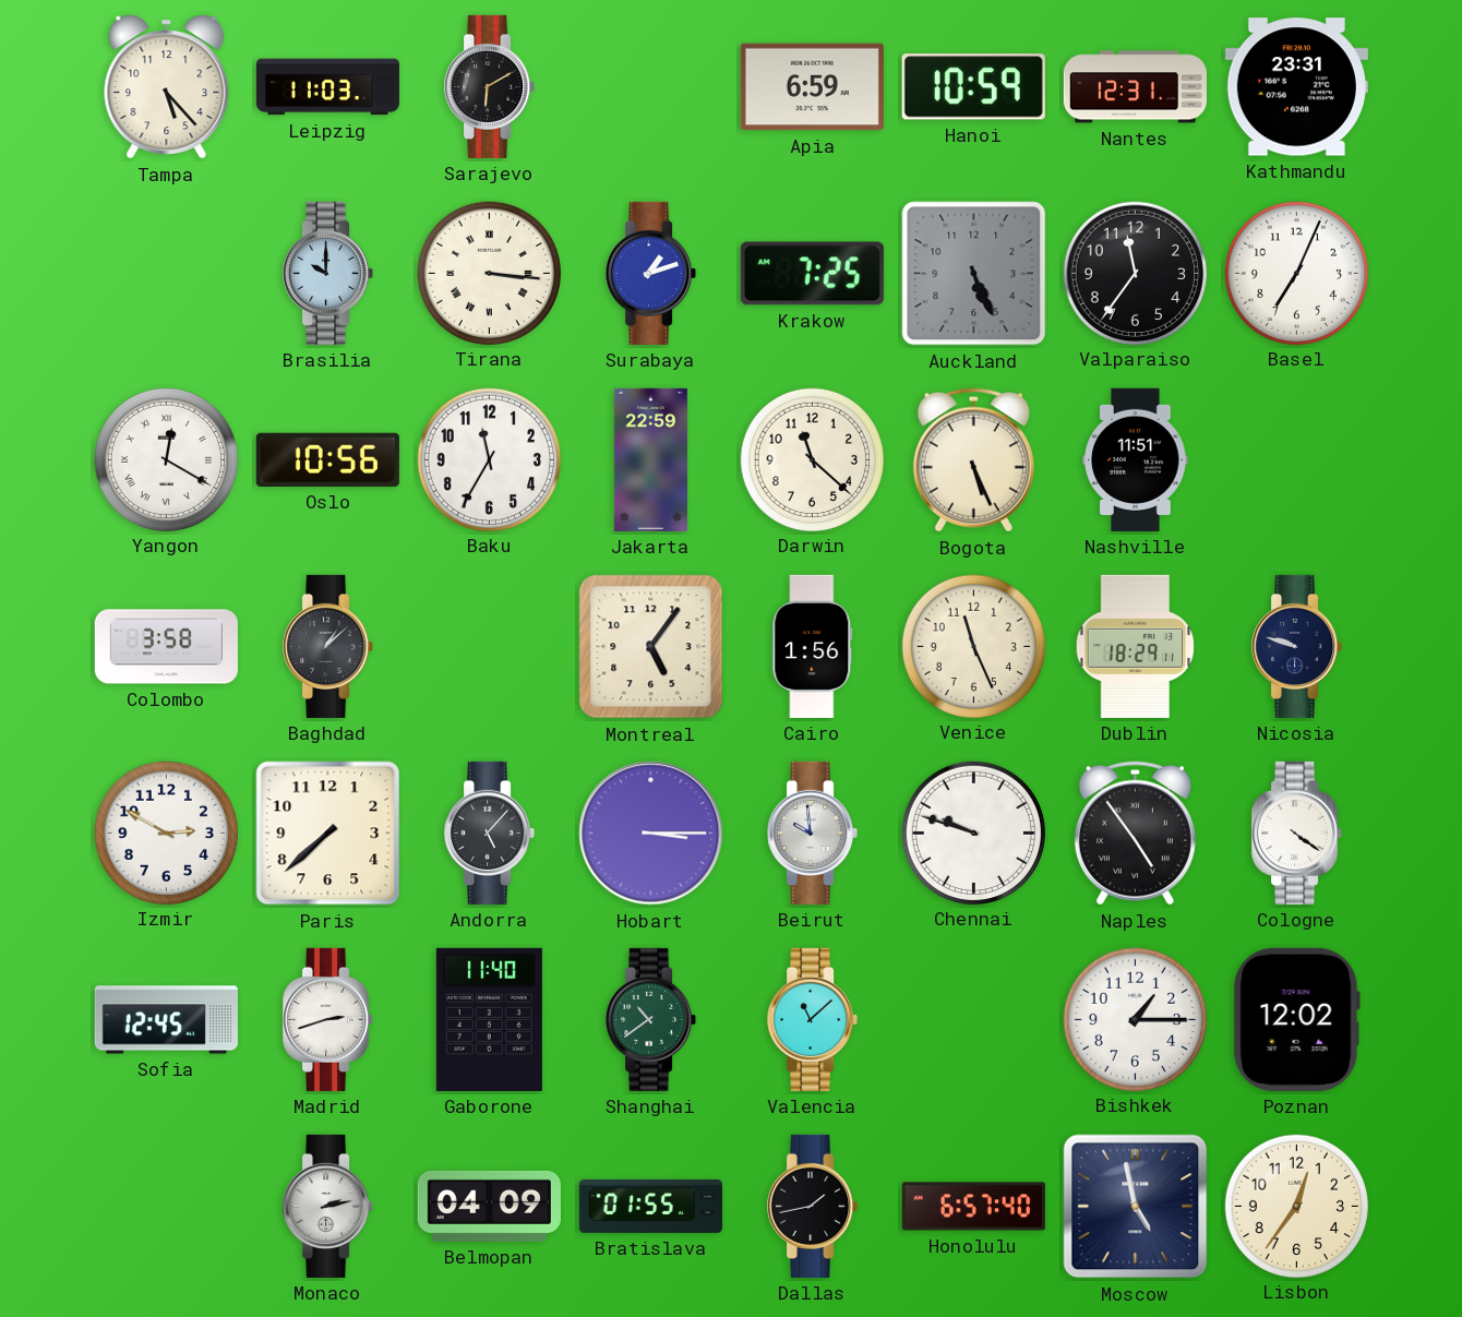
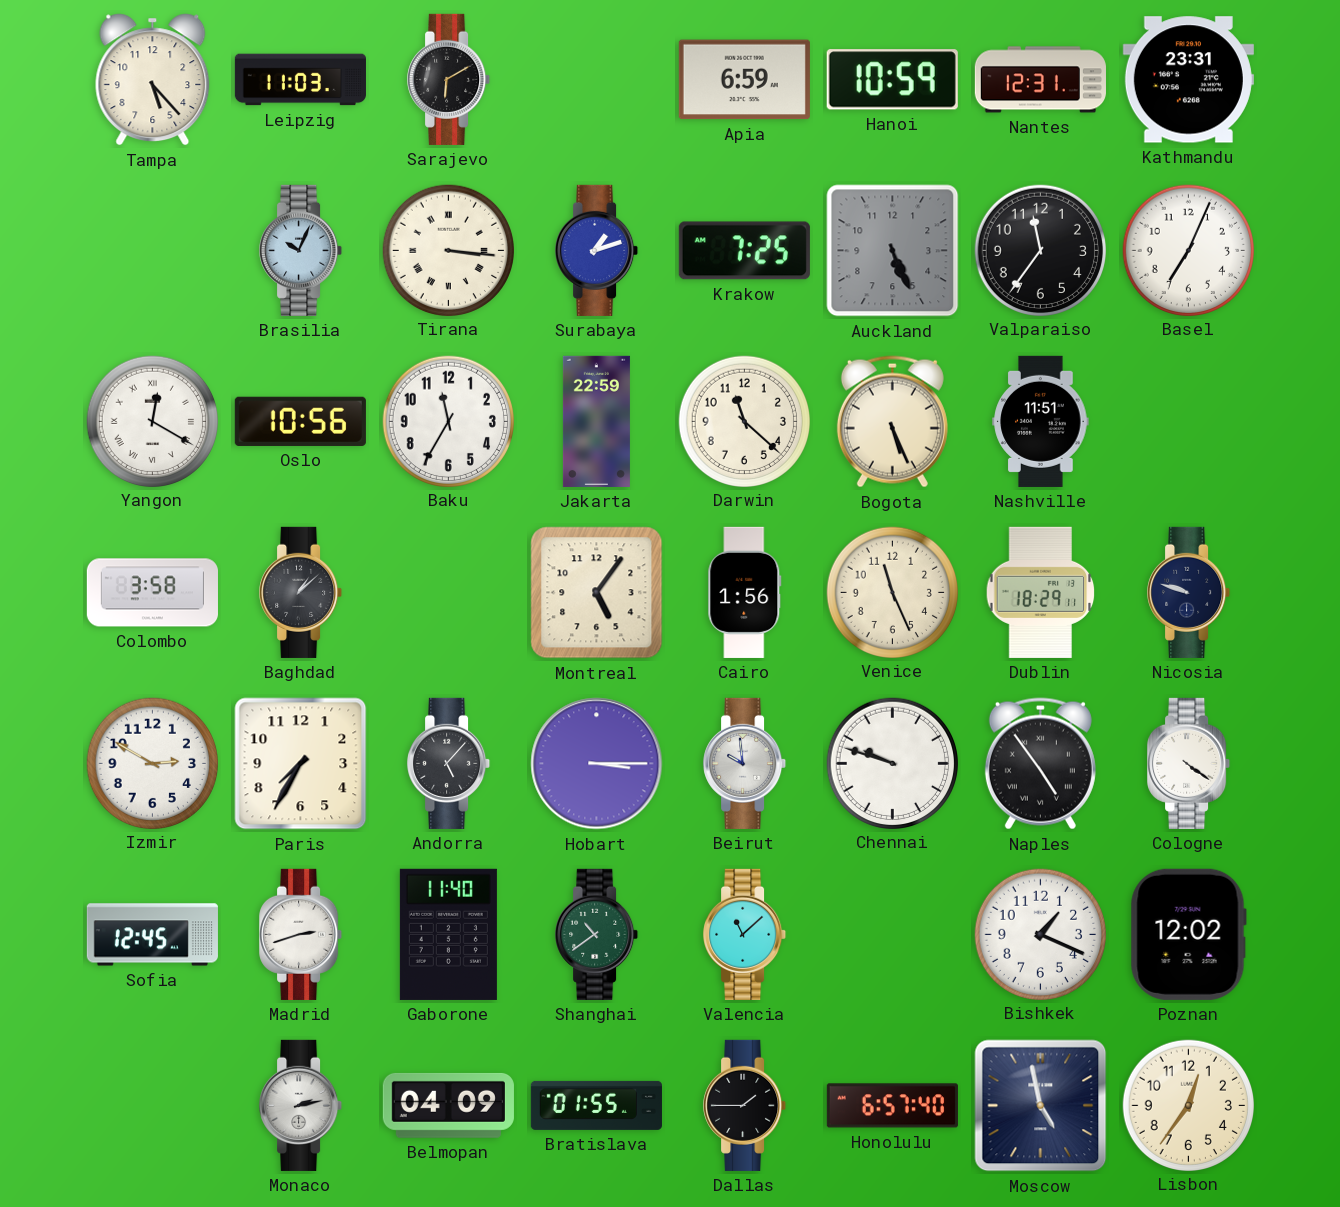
Brasilia: 10:00 -> 10:04 (301, 250)
Paris: 7:38 -> 7:35 (301, 764)
Bishkek: 1:15 -> 1:19 (1040, 934)
Dallas: 1:43 -> 1:45 (745, 1105)
